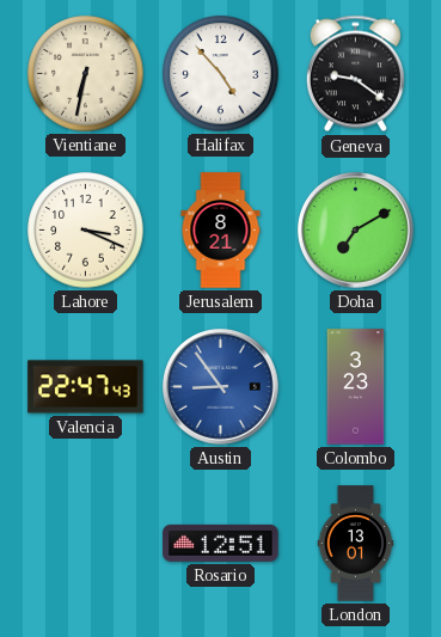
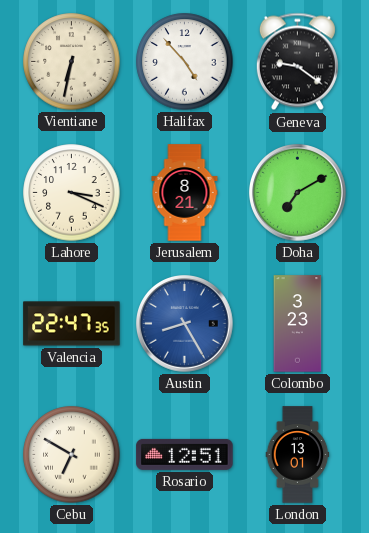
Valencia: 22:47:43 -> 22:47:35 (72, 324)
Austin: 8:54 -> 8:25 (185, 324)
Cebu: none -> 6:50 (72, 455)
